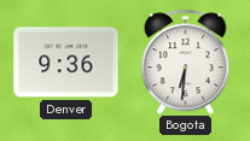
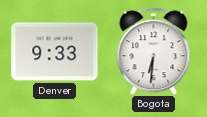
Denver: 9:36 -> 9:33 (55, 52)
